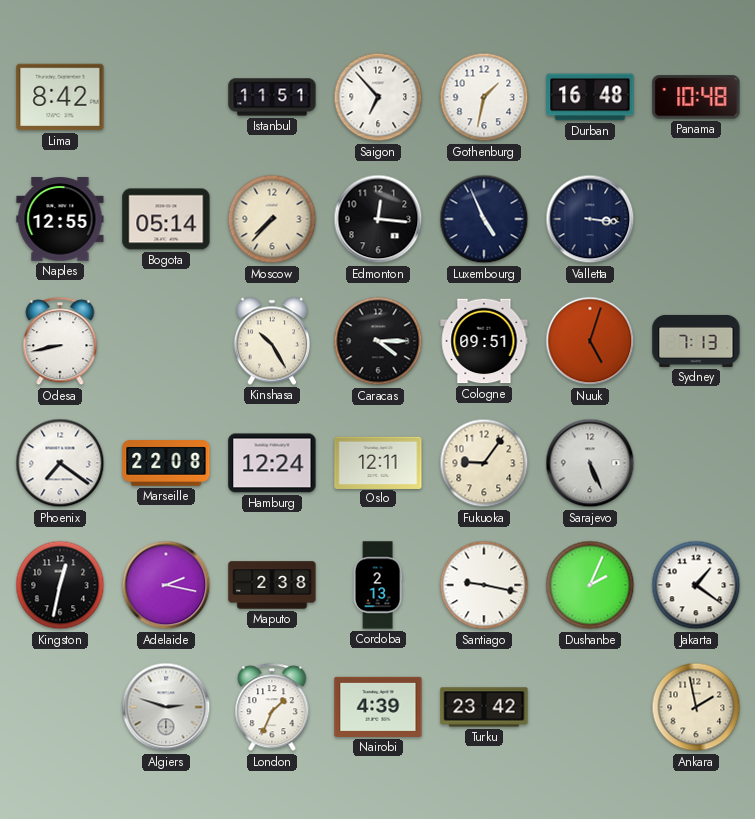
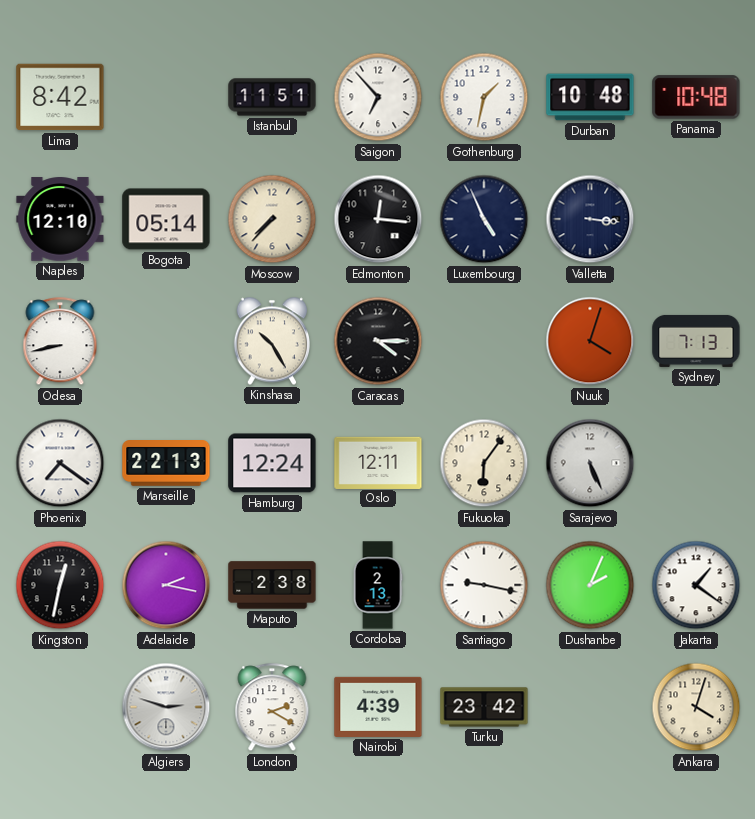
Durban: 16:48 -> 10:48 (590, 97)
Naples: 12:55 -> 12:10 (60, 219)
Cologne: 09:51 -> none (484, 341)
Nuuk: 5:03 -> 4:03 (590, 341)
Marseille: 22:08 -> 22:13 (166, 464)
Fukuoka: 9:06 -> 6:06 (484, 463)
London: 1:34 -> 2:20 (272, 708)
Ankara: 1:58 -> 4:03 (696, 707)
